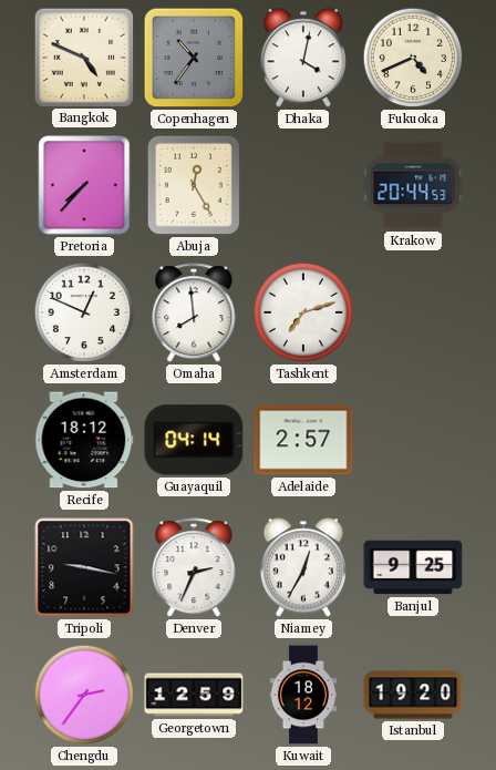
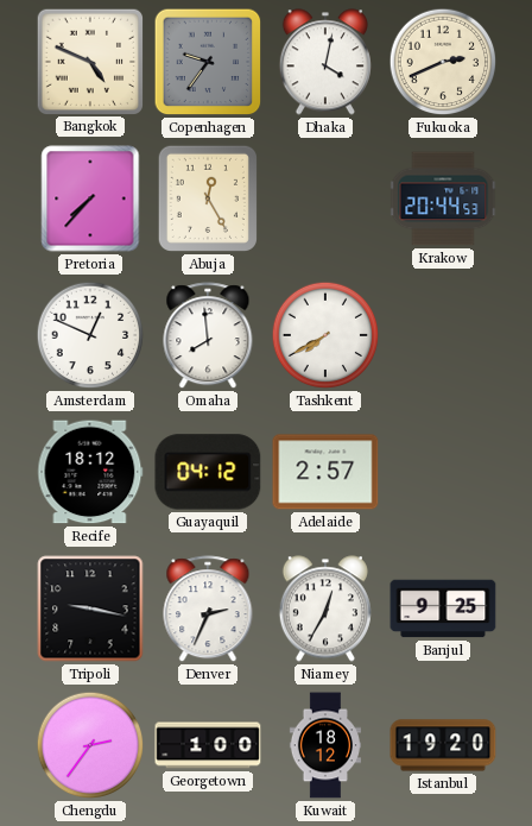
Copenhagen: 10:36 -> 9:36 (208, 62)
Fukuoka: 4:41 -> 2:41 (443, 62)
Tashkent: 7:12 -> 7:40 (325, 335)
Guayaquil: 04:14 -> 04:12 (208, 472)
Georgetown: 12:59 -> 1:00 (208, 745)
